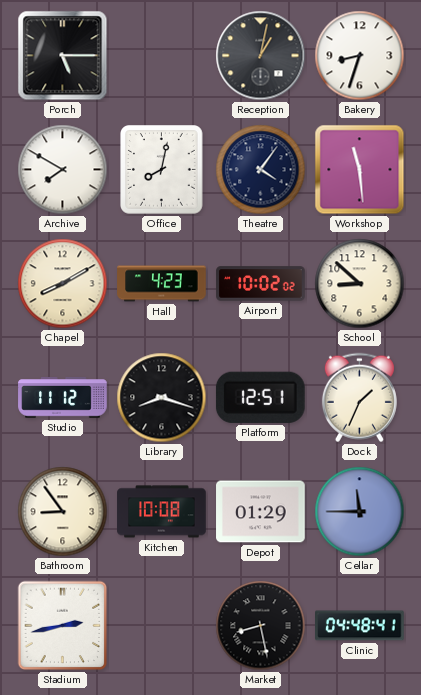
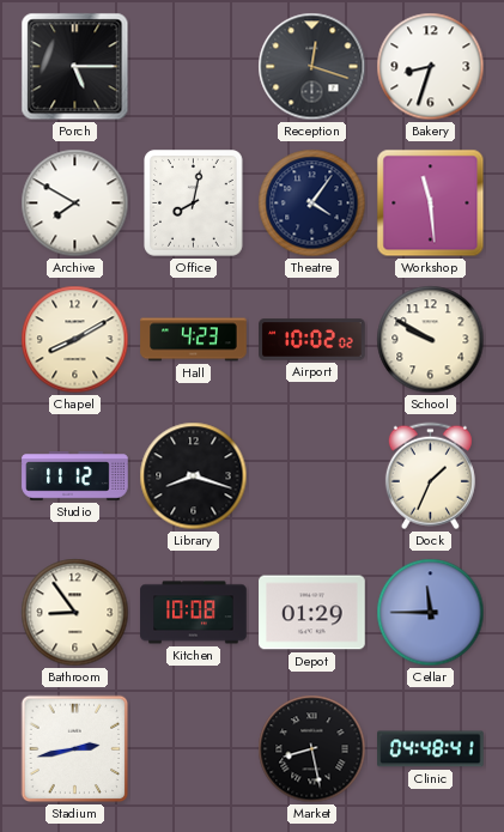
Reception: 1:02 -> 12:18 (312, 67)
School: 8:52 -> 9:50 (431, 340)
Platform: 12:51 -> none (260, 397)
